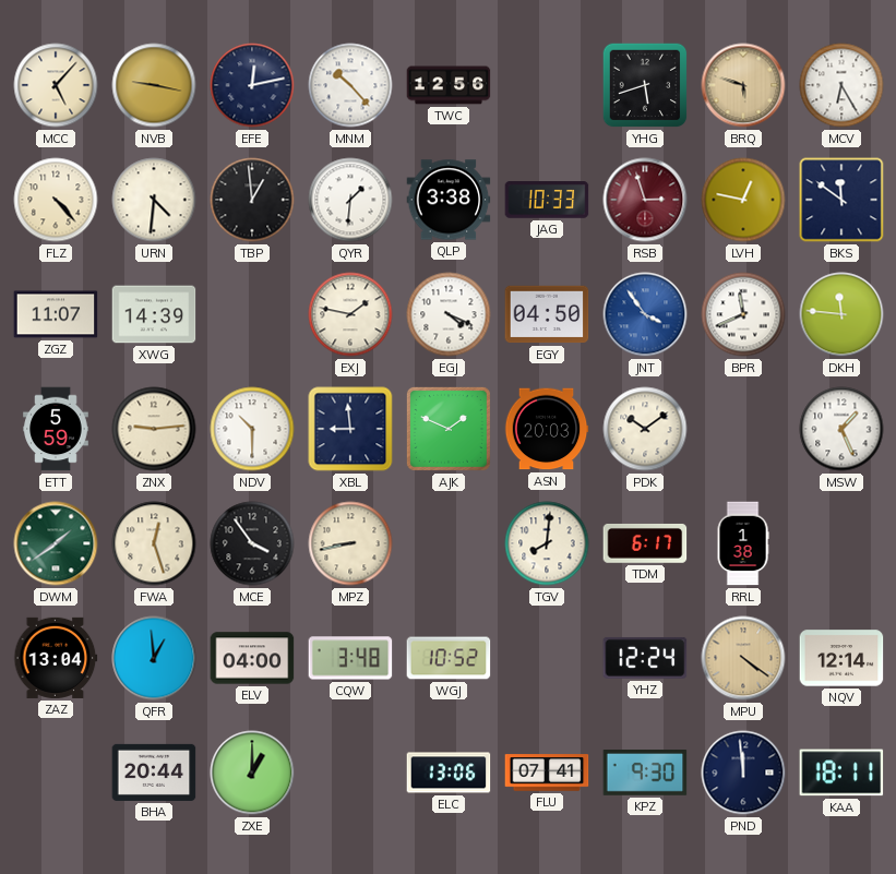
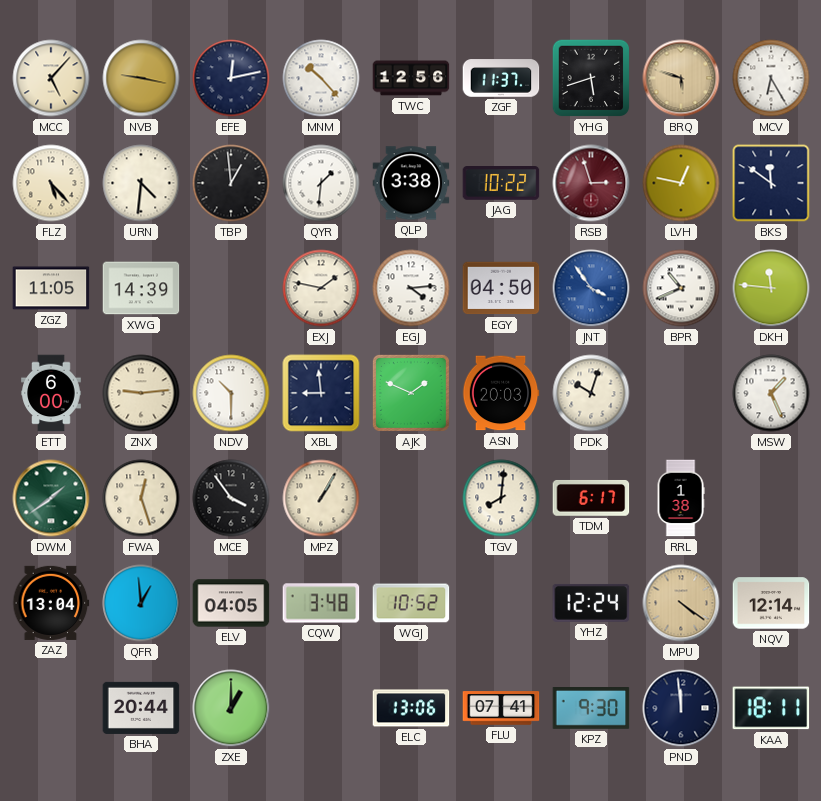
ZGF: none -> 11:37 (501, 78)
FLZ: 4:23 -> 5:23 (51, 183)
JAG: 10:33 -> 10:22 (501, 183)
ZGZ: 11:07 -> 11:05 (51, 288)
EGJ: 4:19 -> 4:14 (411, 288)
BPR: 11:41 -> 10:41 (681, 288)
ETT: 5:59 -> 6:00 (51, 393)
PDK: 10:09 -> 10:03 (591, 393)
MPZ: 8:43 -> 1:05 (321, 498)
ELV: 04:00 -> 04:05 (231, 603)
